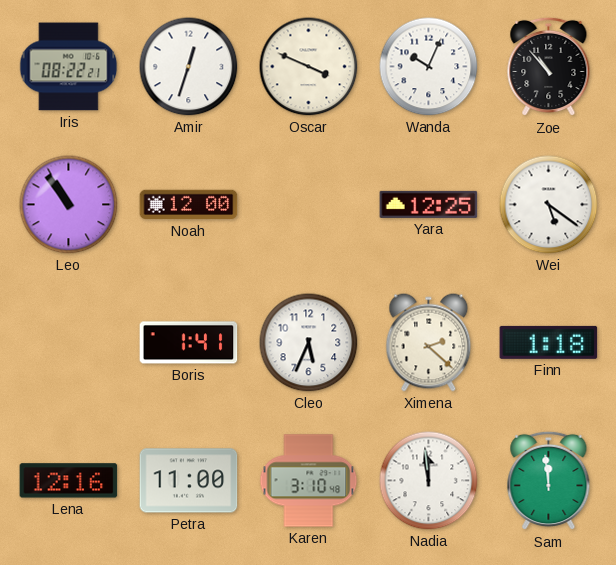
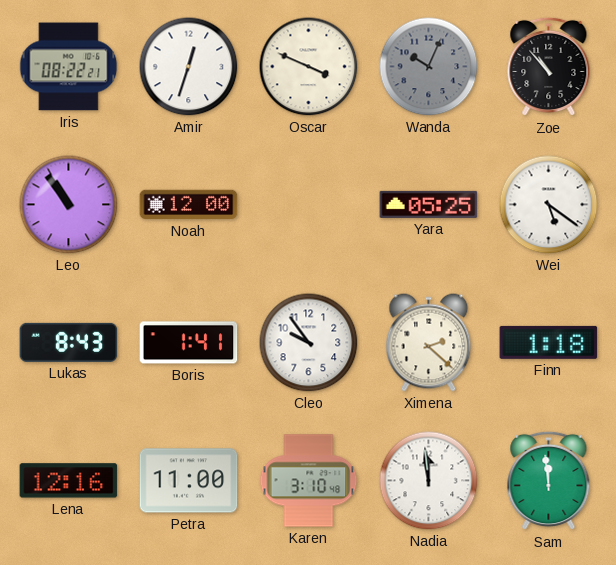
Wanda dial: white -> grey (429, 67)
Yara: 12:25 -> 05:25 (429, 204)
Lukas: none -> 8:43 (69, 342)
Cleo: 5:34 -> 9:54 (309, 343)
